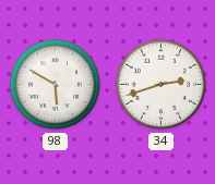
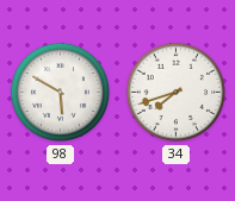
34: 2:42 -> 7:42 (177, 93)
